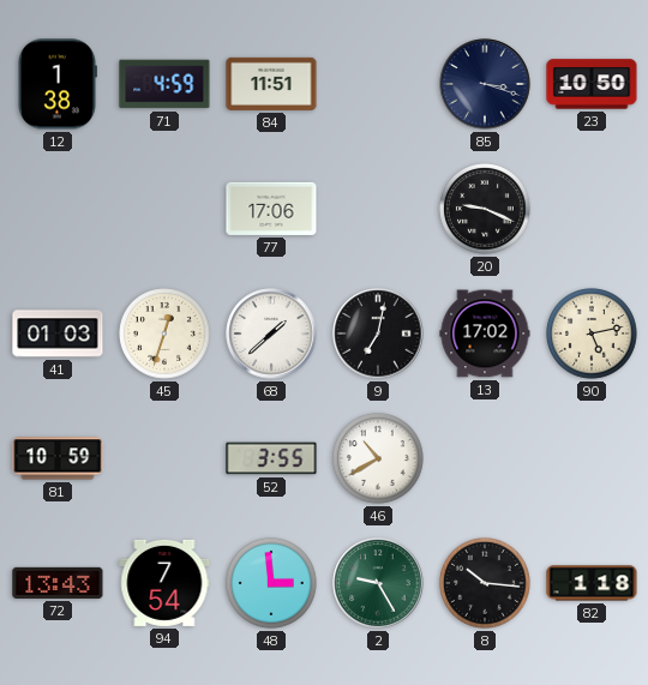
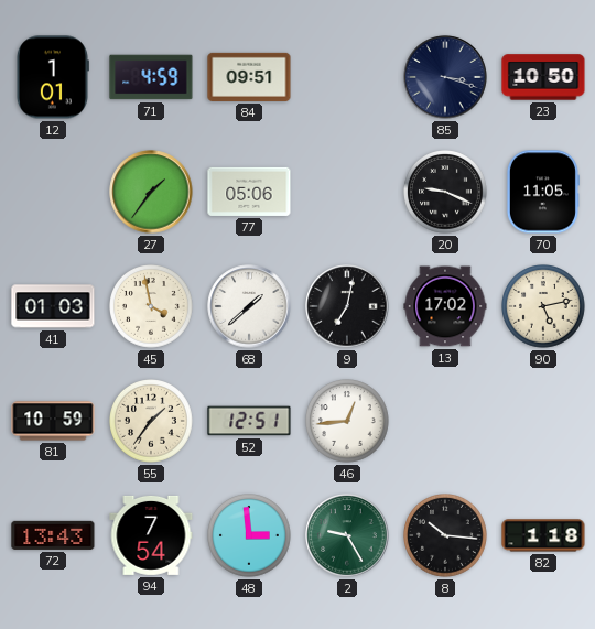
12: 1:38 -> 1:01 (52, 77)
84: 11:51 -> 09:51 (249, 77)
27: none -> 1:36 (151, 192)
77: 17:06 -> 05:06 (249, 192)
70: none -> 11:05 (542, 192)
45: 12:33 -> 3:58 (152, 307)
55: none -> 1:36 (152, 422)
52: 3:55 -> 12:51 (249, 421)
46: 10:40 -> 12:44 (348, 422)
